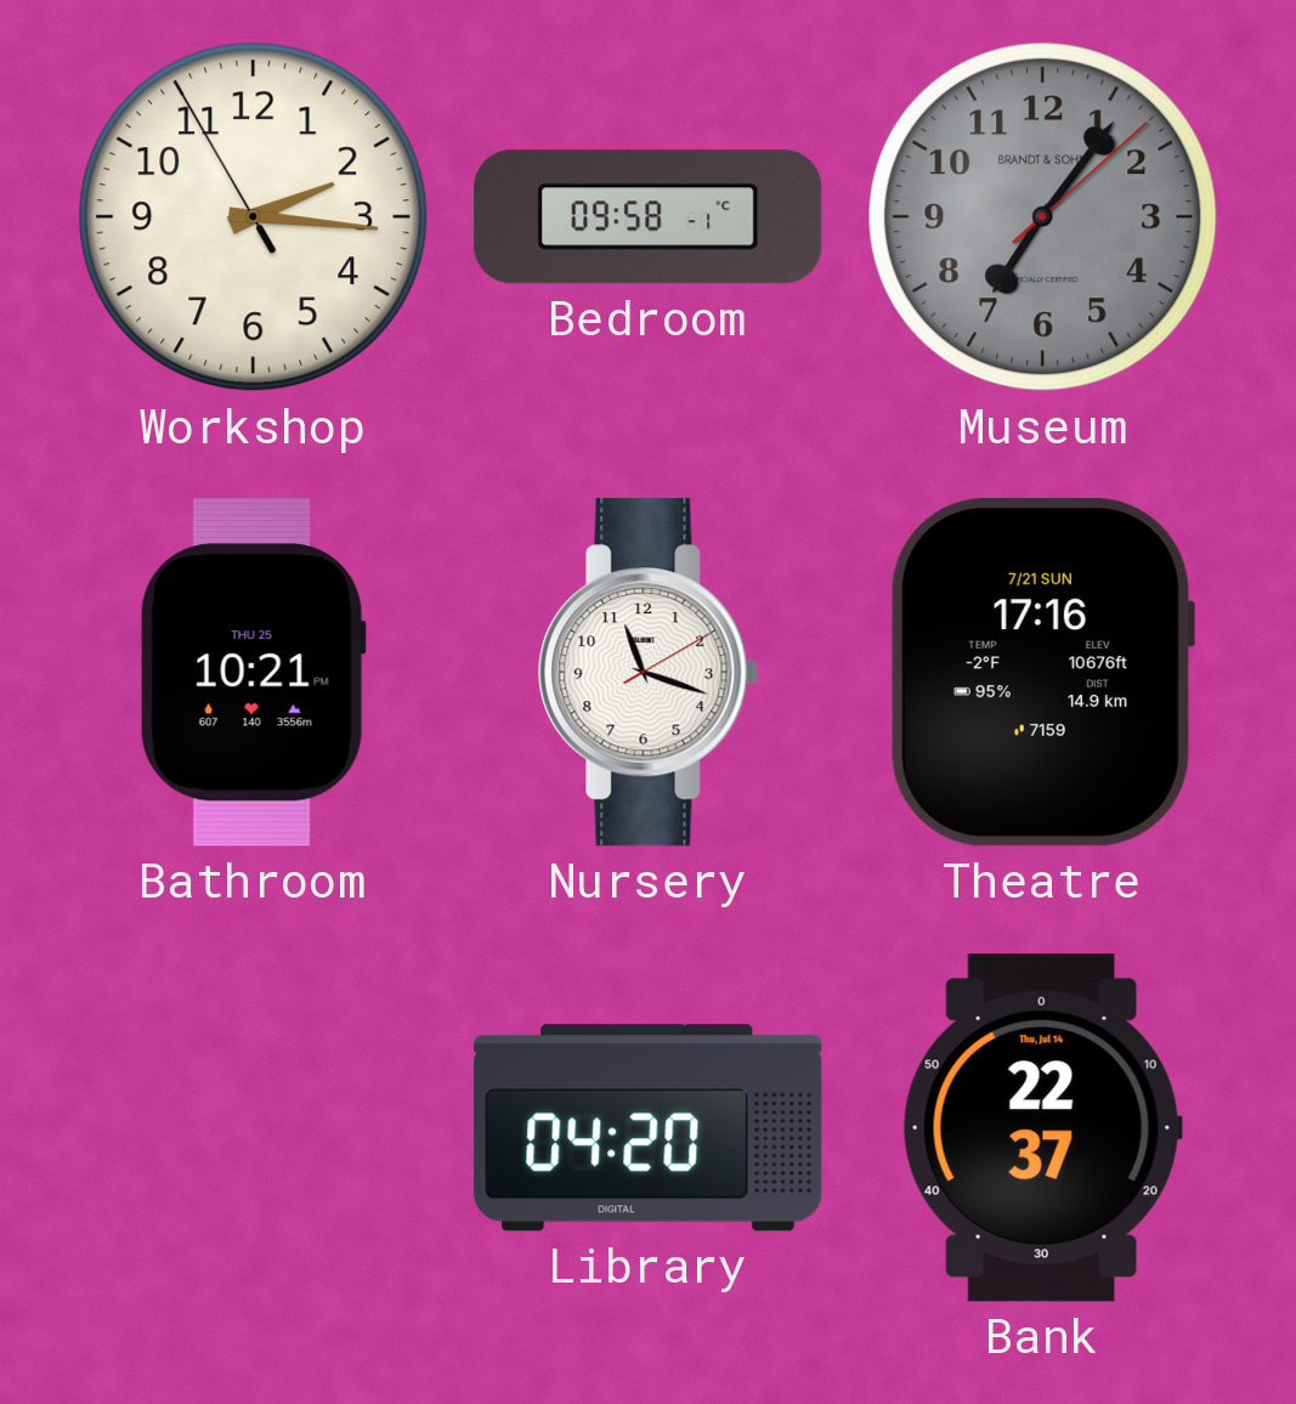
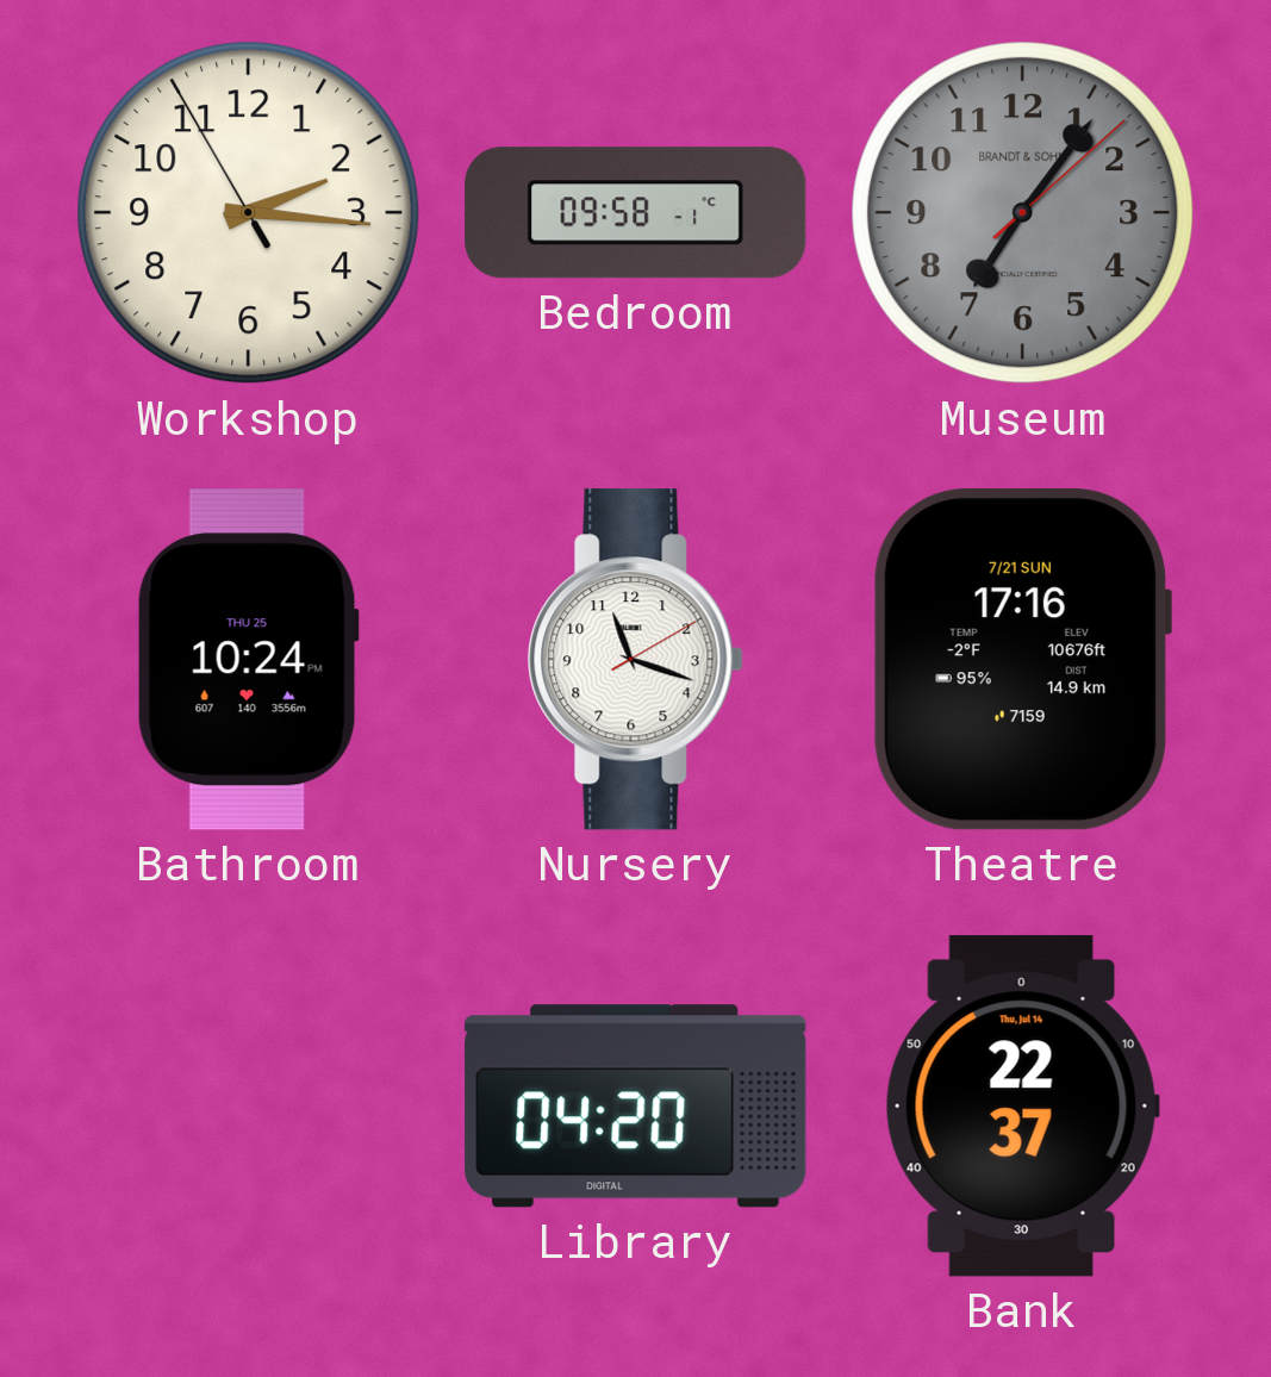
Bathroom: 10:21 -> 10:24 (248, 660)
